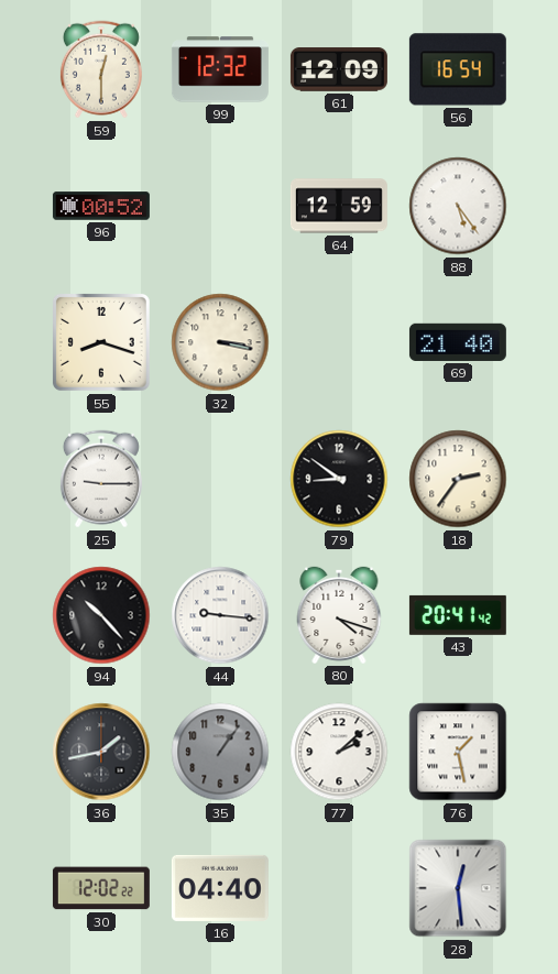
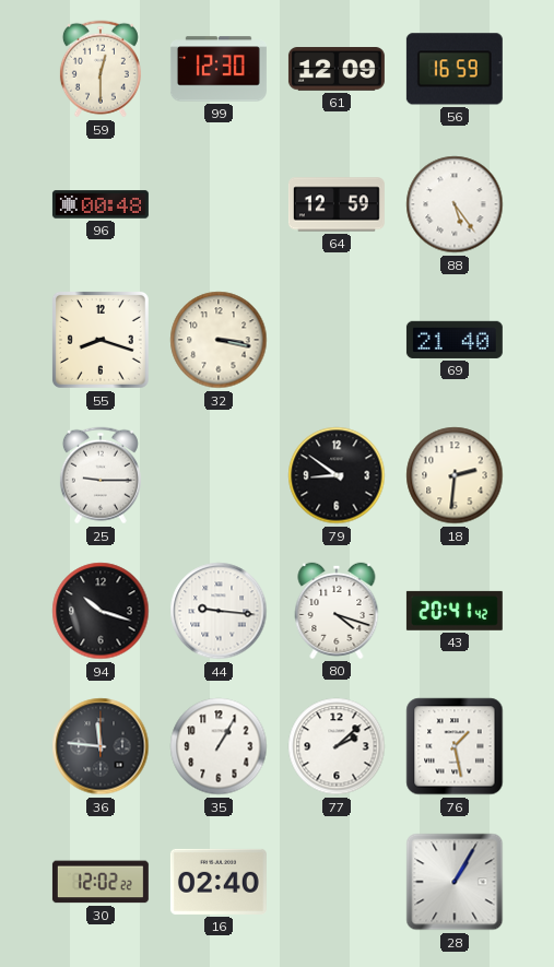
99: 12:32 -> 12:30 (219, 69)
56: 16:54 -> 16:59 (455, 69)
96: 00:52 -> 00:48 (101, 204)
18: 2:36 -> 2:31 (455, 475)
94: 10:23 -> 10:18 (101, 611)
36: 1:43 -> 11:46 (101, 746)
35: 1:06 -> 1:05 (219, 746)
35 dial: grey -> white (219, 746)
16: 04:40 -> 02:40 (219, 882)
28: 12:29 -> 1:05 (455, 882)
